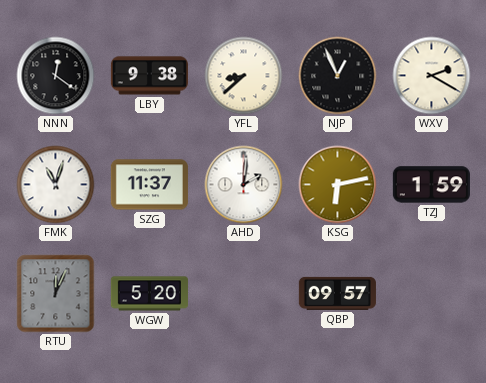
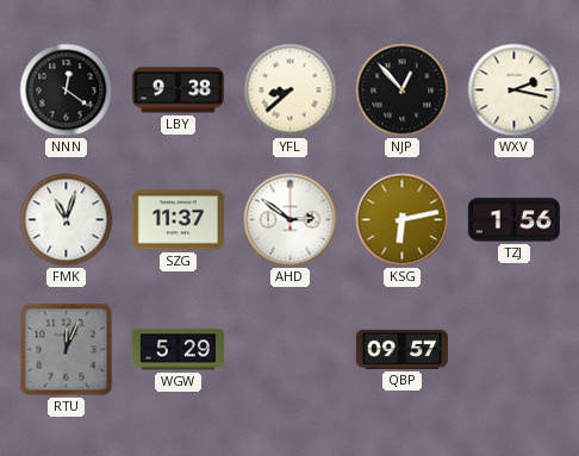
NJP: 12:56 -> 12:53 (403, 90)
WXV: 2:20 -> 2:17 (515, 90)
AHD: 2:01 -> 2:51 (291, 220)
TZJ: 1:59 -> 1:56 (513, 220)
WGW: 5:20 -> 5:29 (178, 350)
